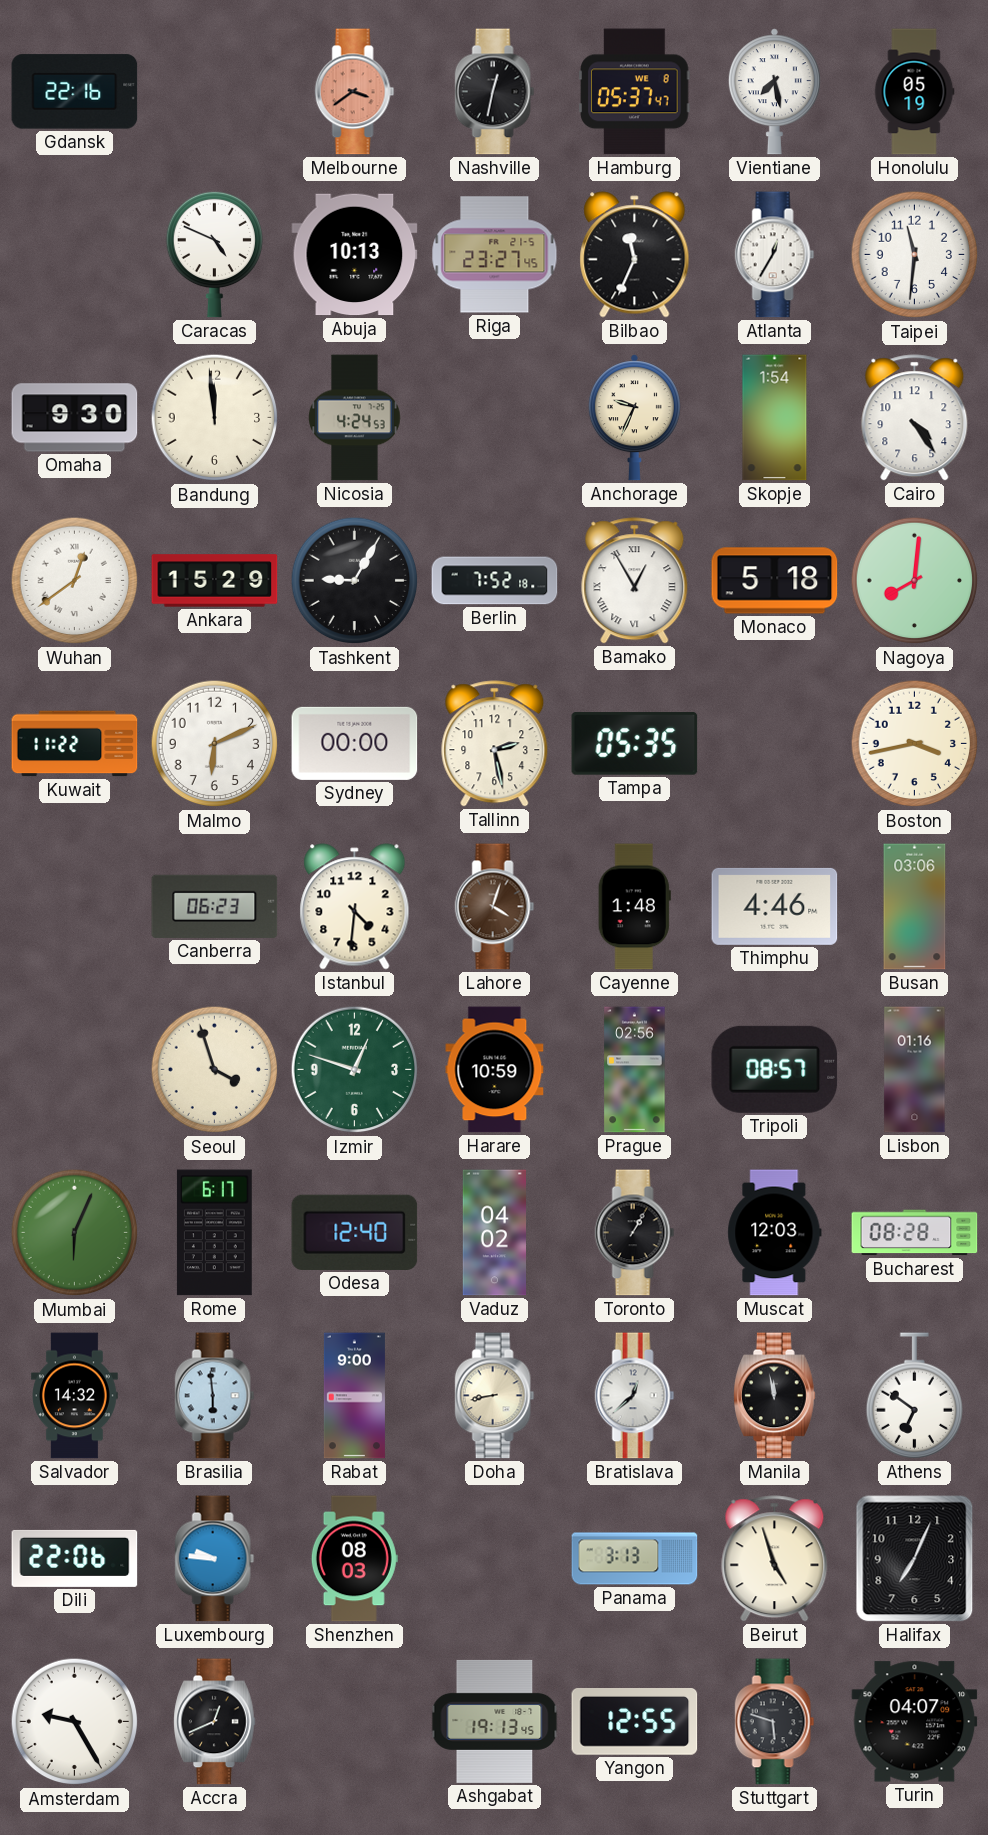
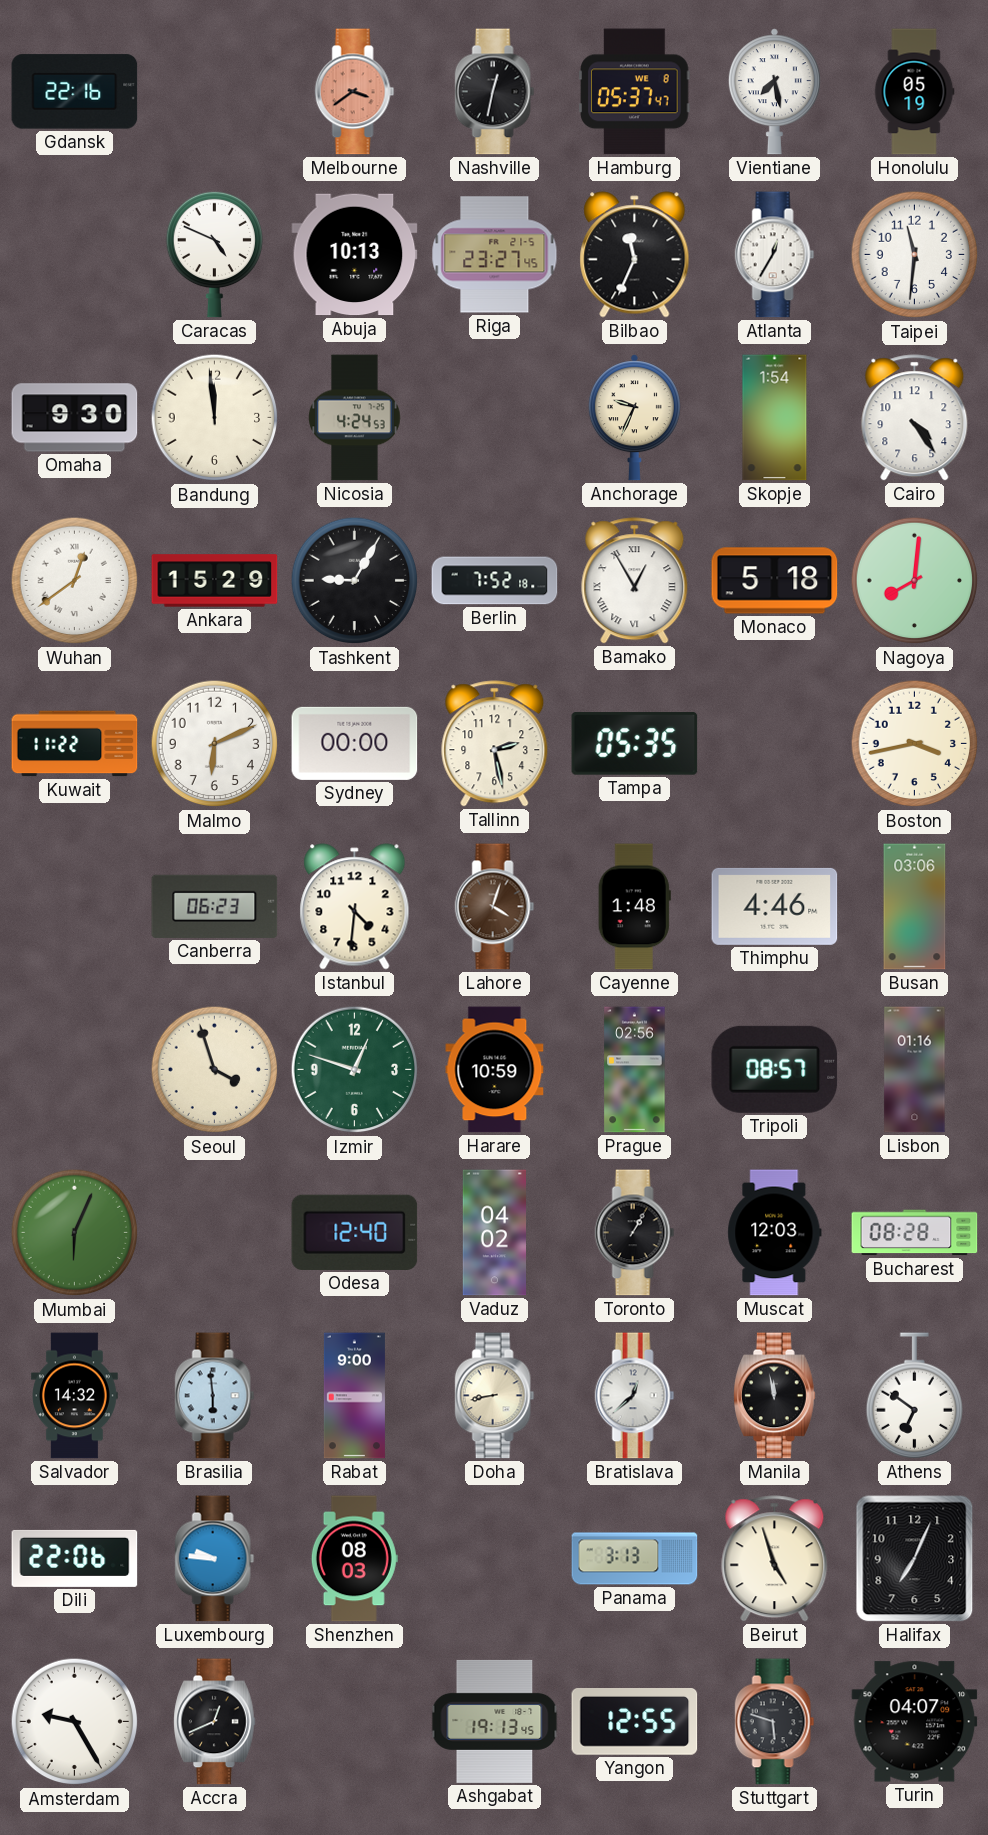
Rome: 6:17 -> none (214, 1233)
